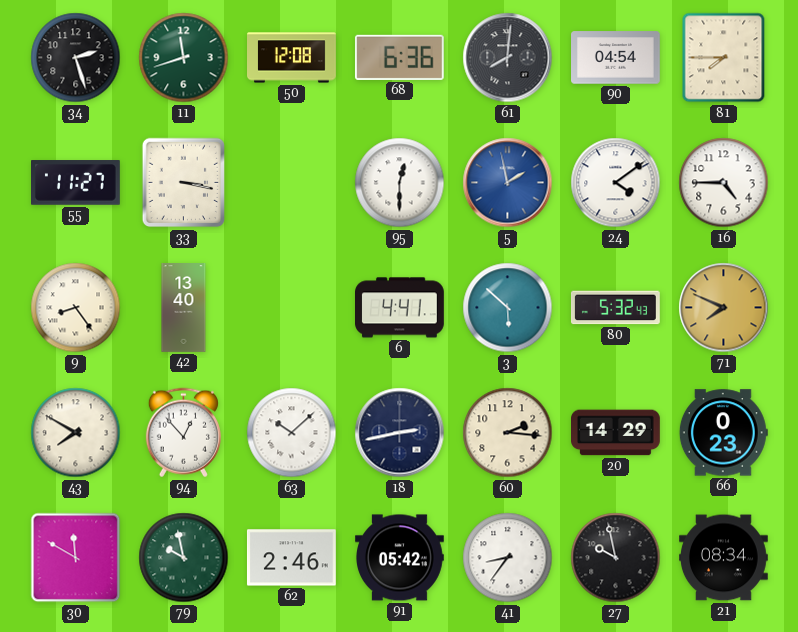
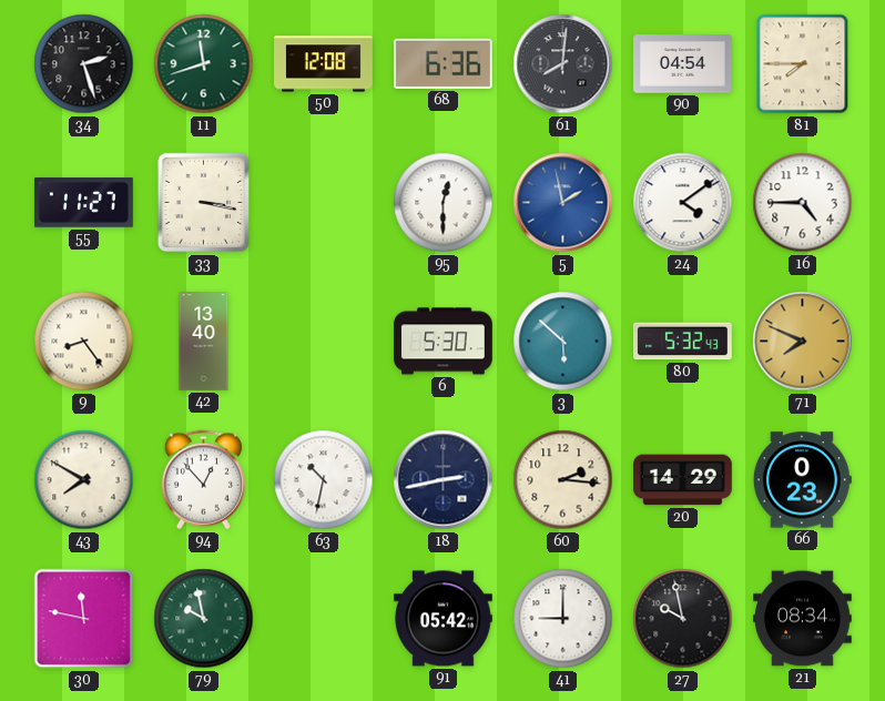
6: 4:41 -> 5:30 (444, 342)
63: 10:08 -> 10:32 (324, 480)
30: 11:50 -> 11:47 (84, 619)
62: 2:46 -> none (291, 558)
41: 8:36 -> 9:00 (563, 619)
